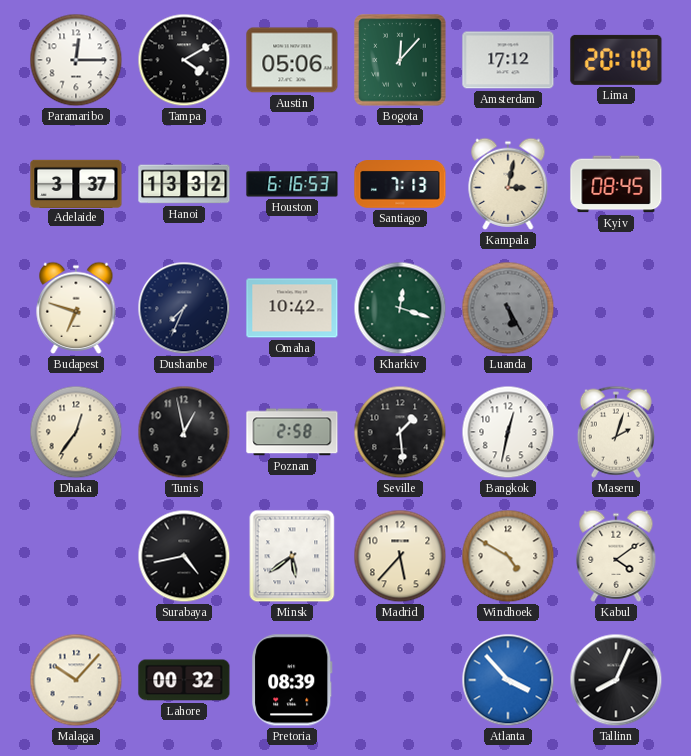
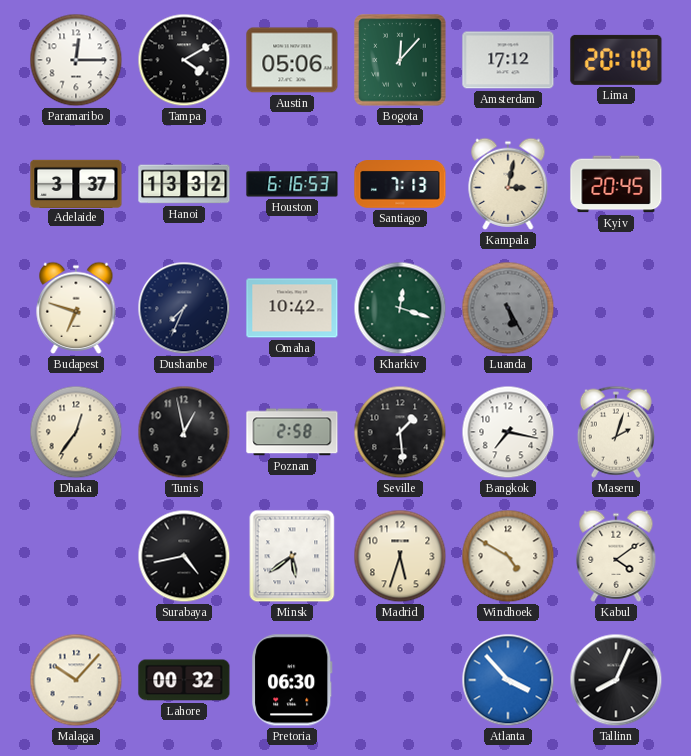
Kyiv: 08:45 -> 20:45 (616, 184)
Bangkok: 12:32 -> 7:17 (508, 432)
Madrid: 5:37 -> 5:33 (400, 556)
Pretoria: 08:39 -> 06:30 (292, 680)
